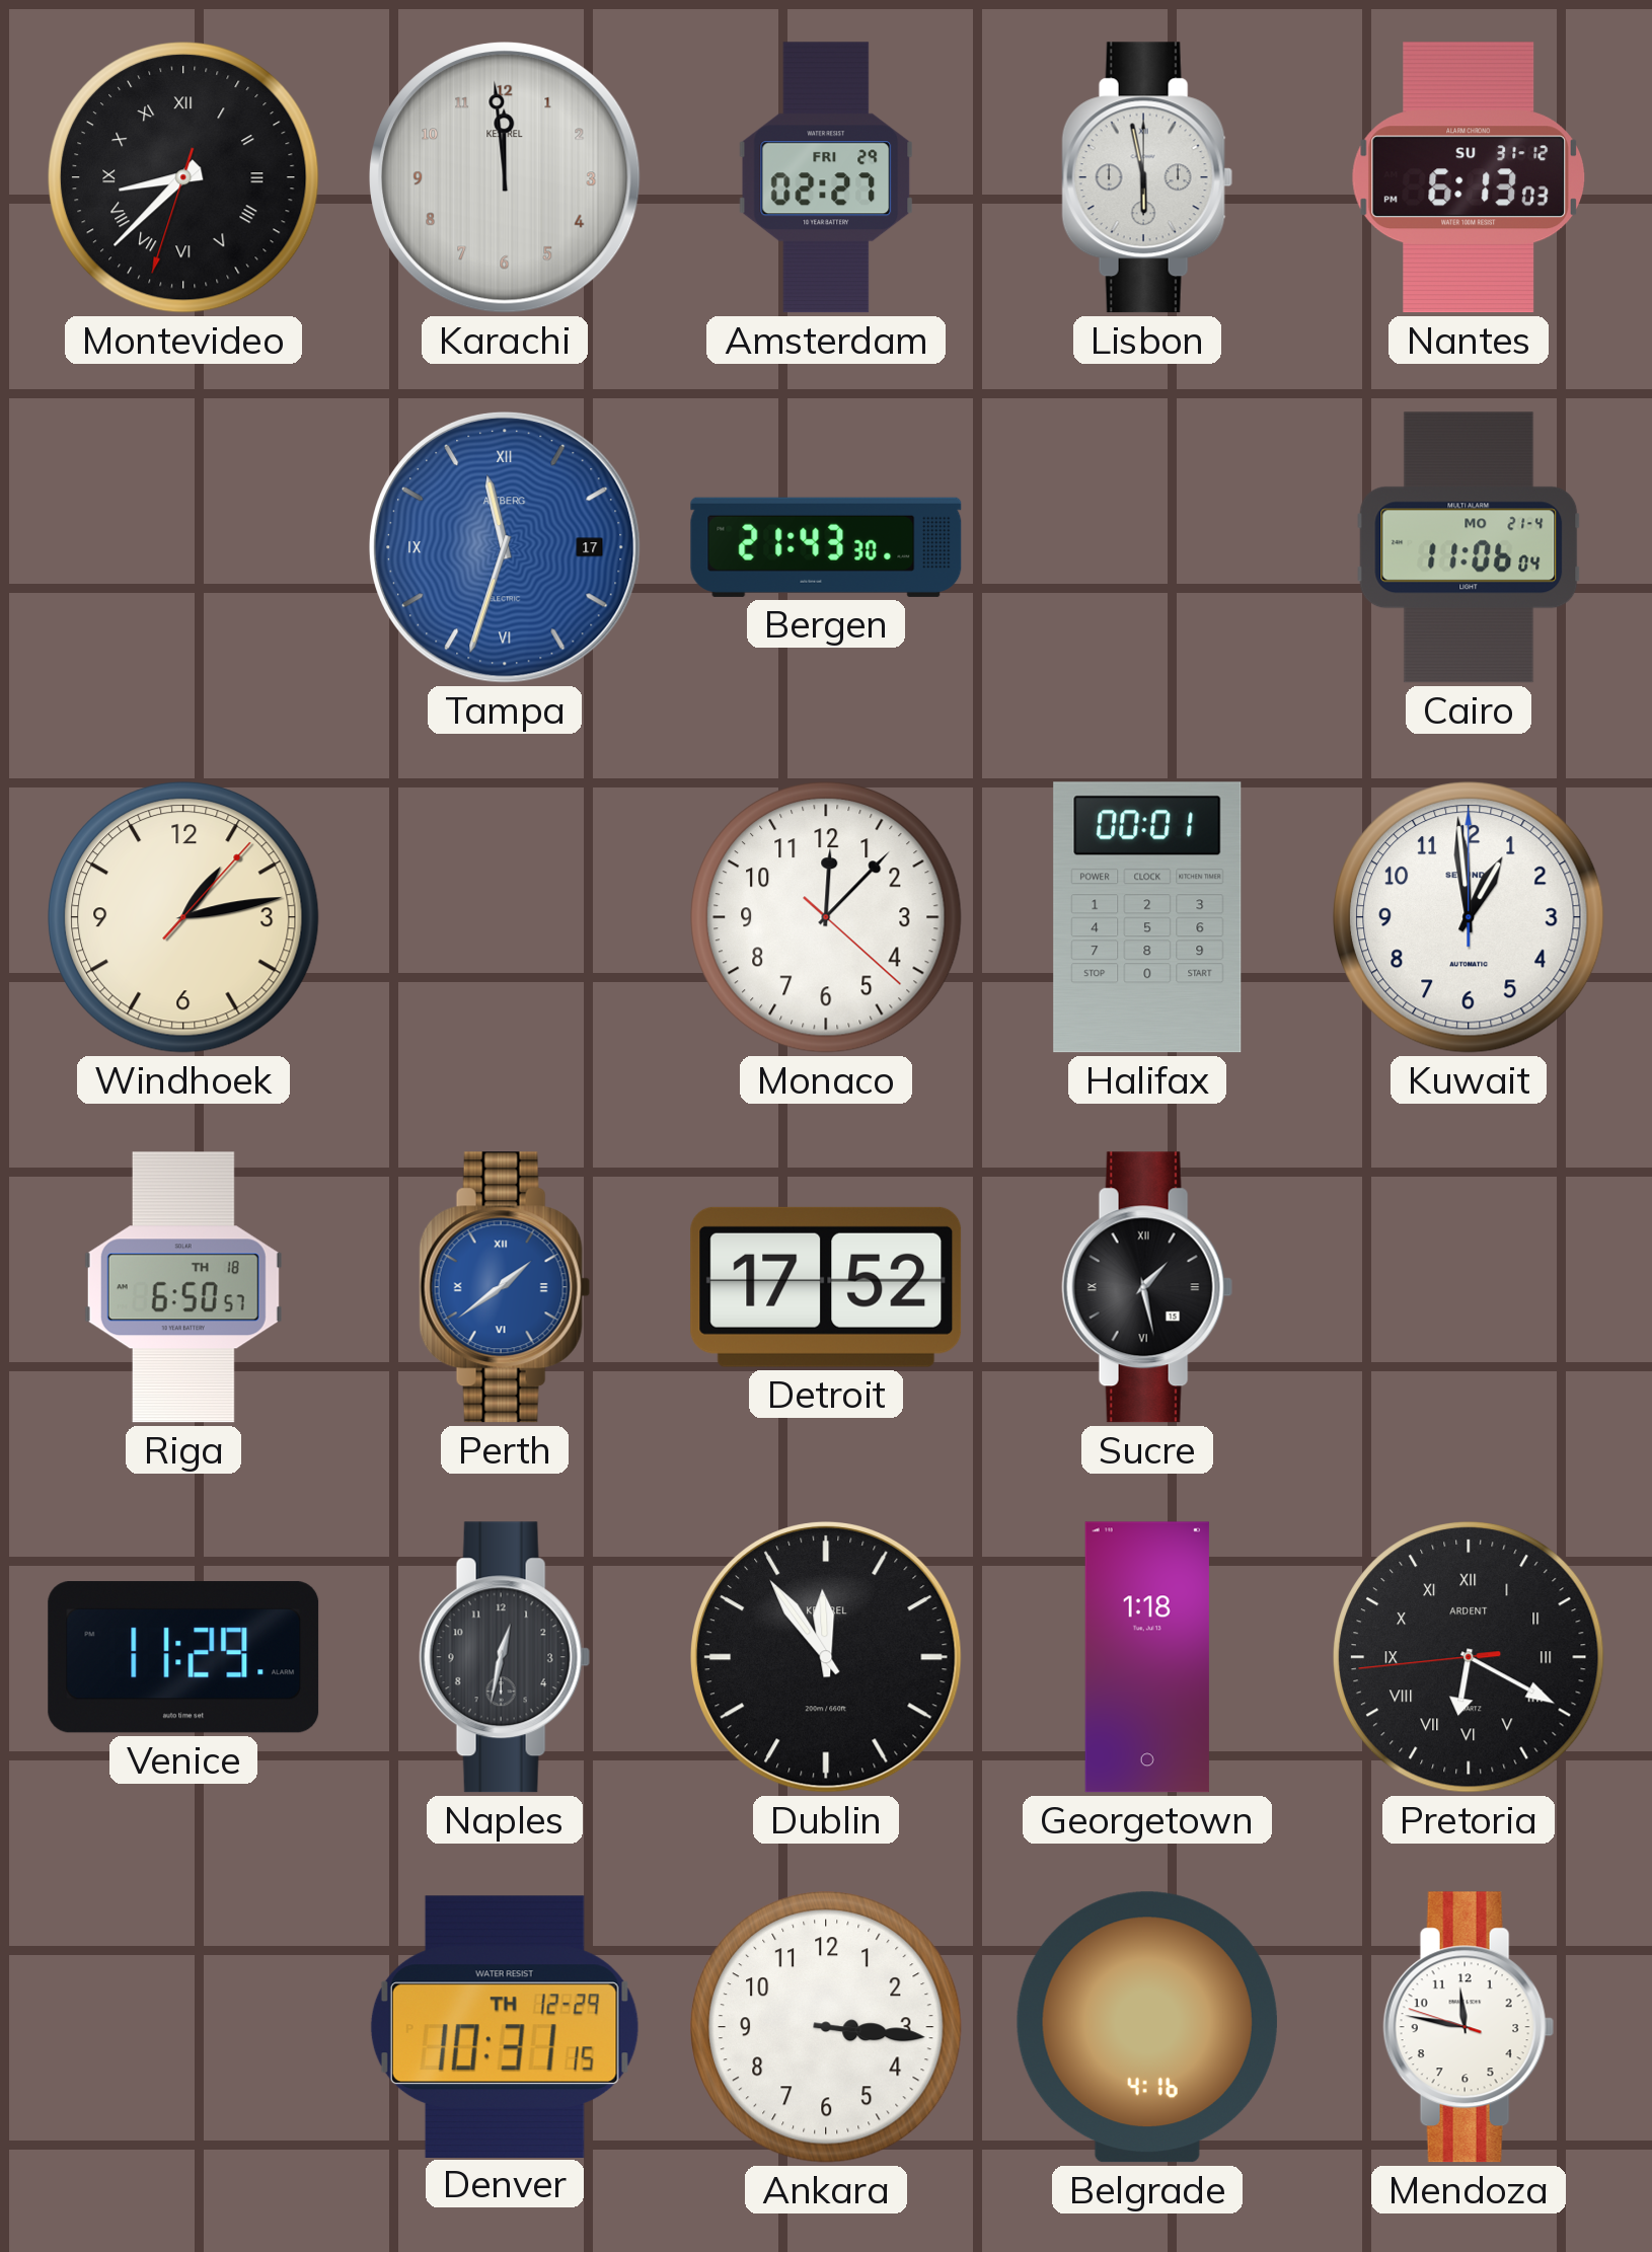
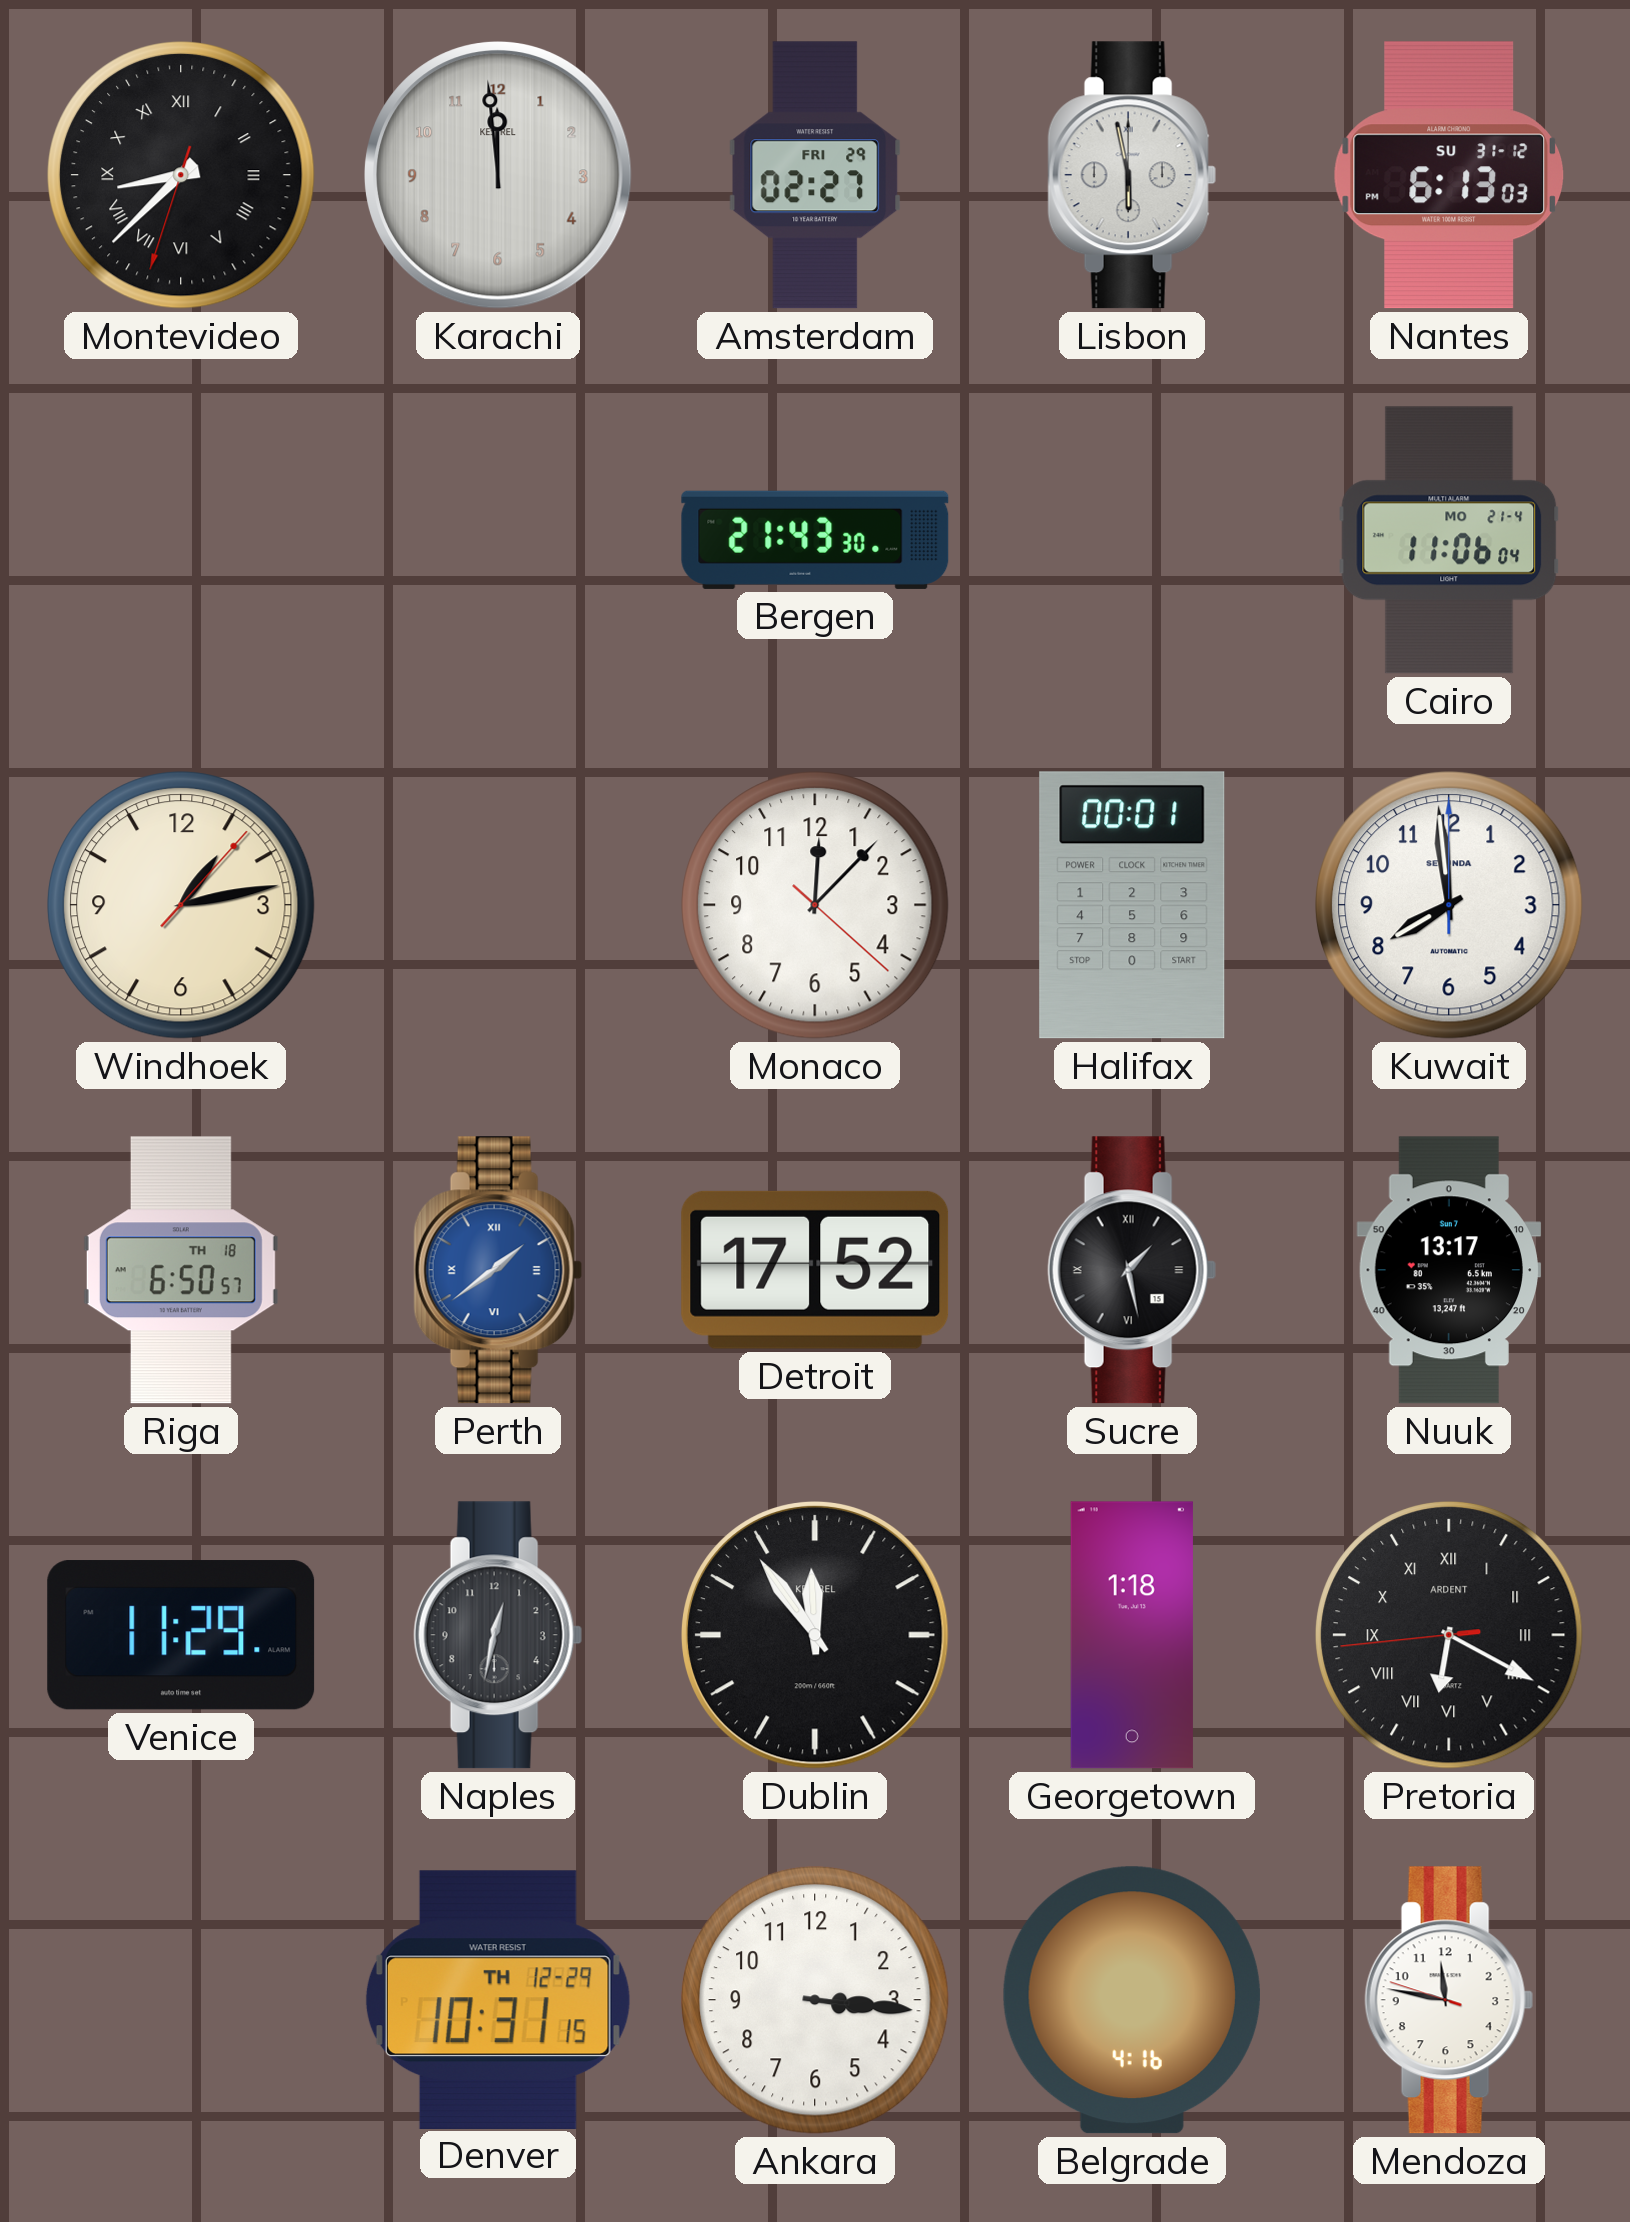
Tampa: 11:33 -> none (506, 548)
Kuwait: 12:59 -> 7:59 (1450, 906)
Nuuk: none -> 13:17 (1449, 1270)
